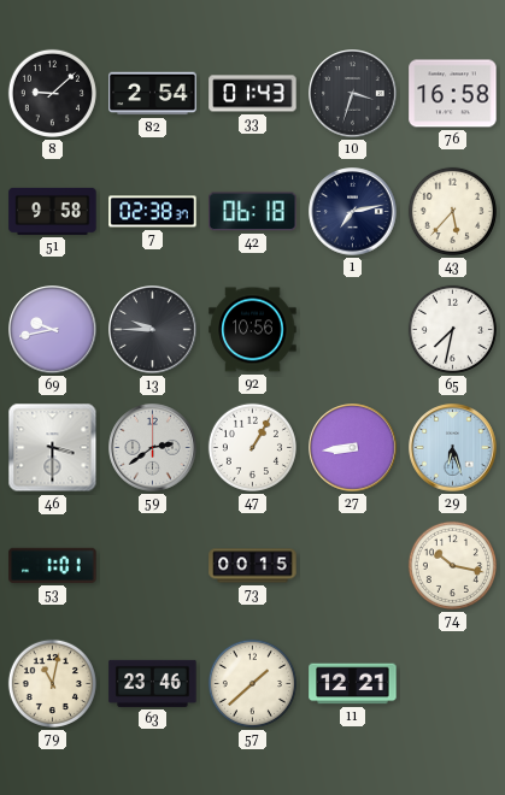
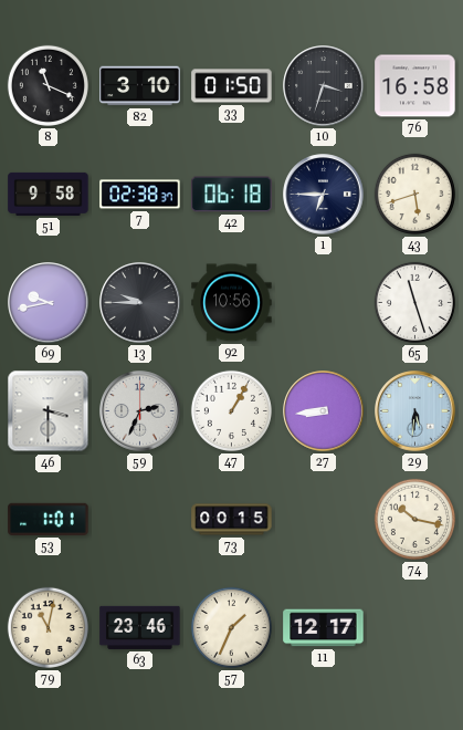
8: 9:08 -> 11:19 (48, 85)
82: 2:54 -> 3:10 (140, 86)
33: 01:43 -> 01:50 (232, 86)
1: 7:13 -> 6:45 (324, 195)
43: 5:37 -> 5:42 (414, 194)
65: 7:32 -> 11:27 (414, 302)
59: 2:39 -> 2:34 (140, 411)
29: 6:27 -> 5:31 (415, 411)
57: 1:38 -> 1:34 (231, 627)
11: 12:21 -> 12:17 (324, 628)
